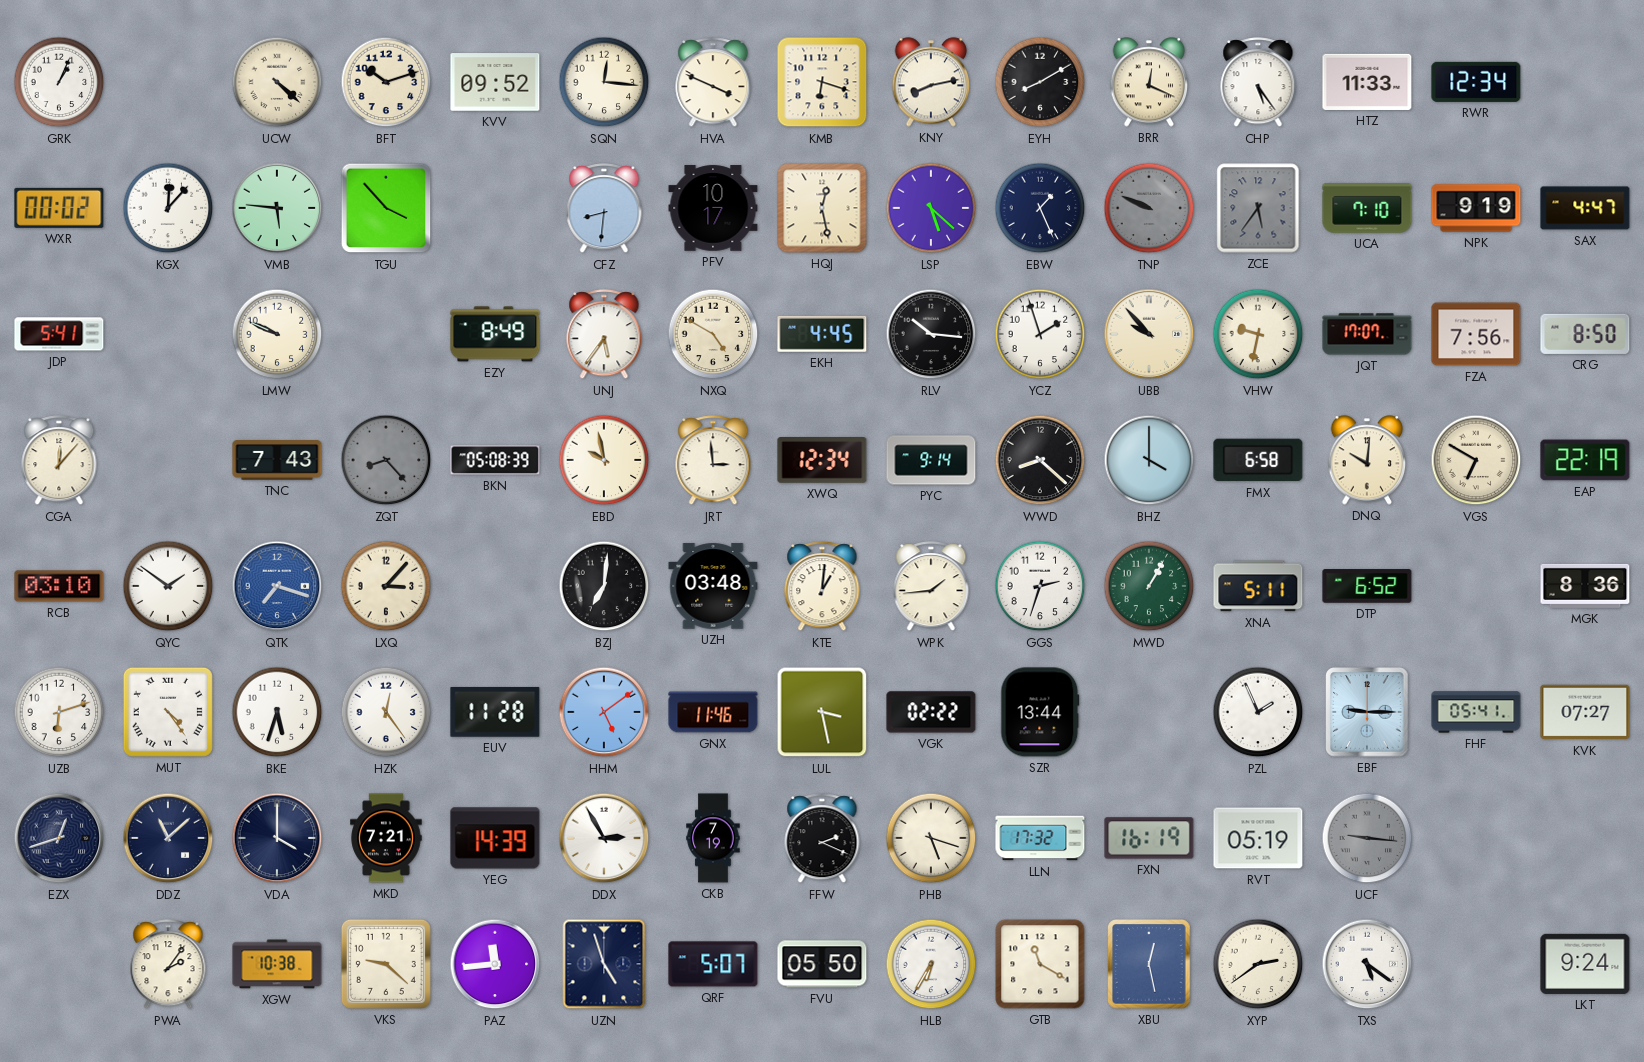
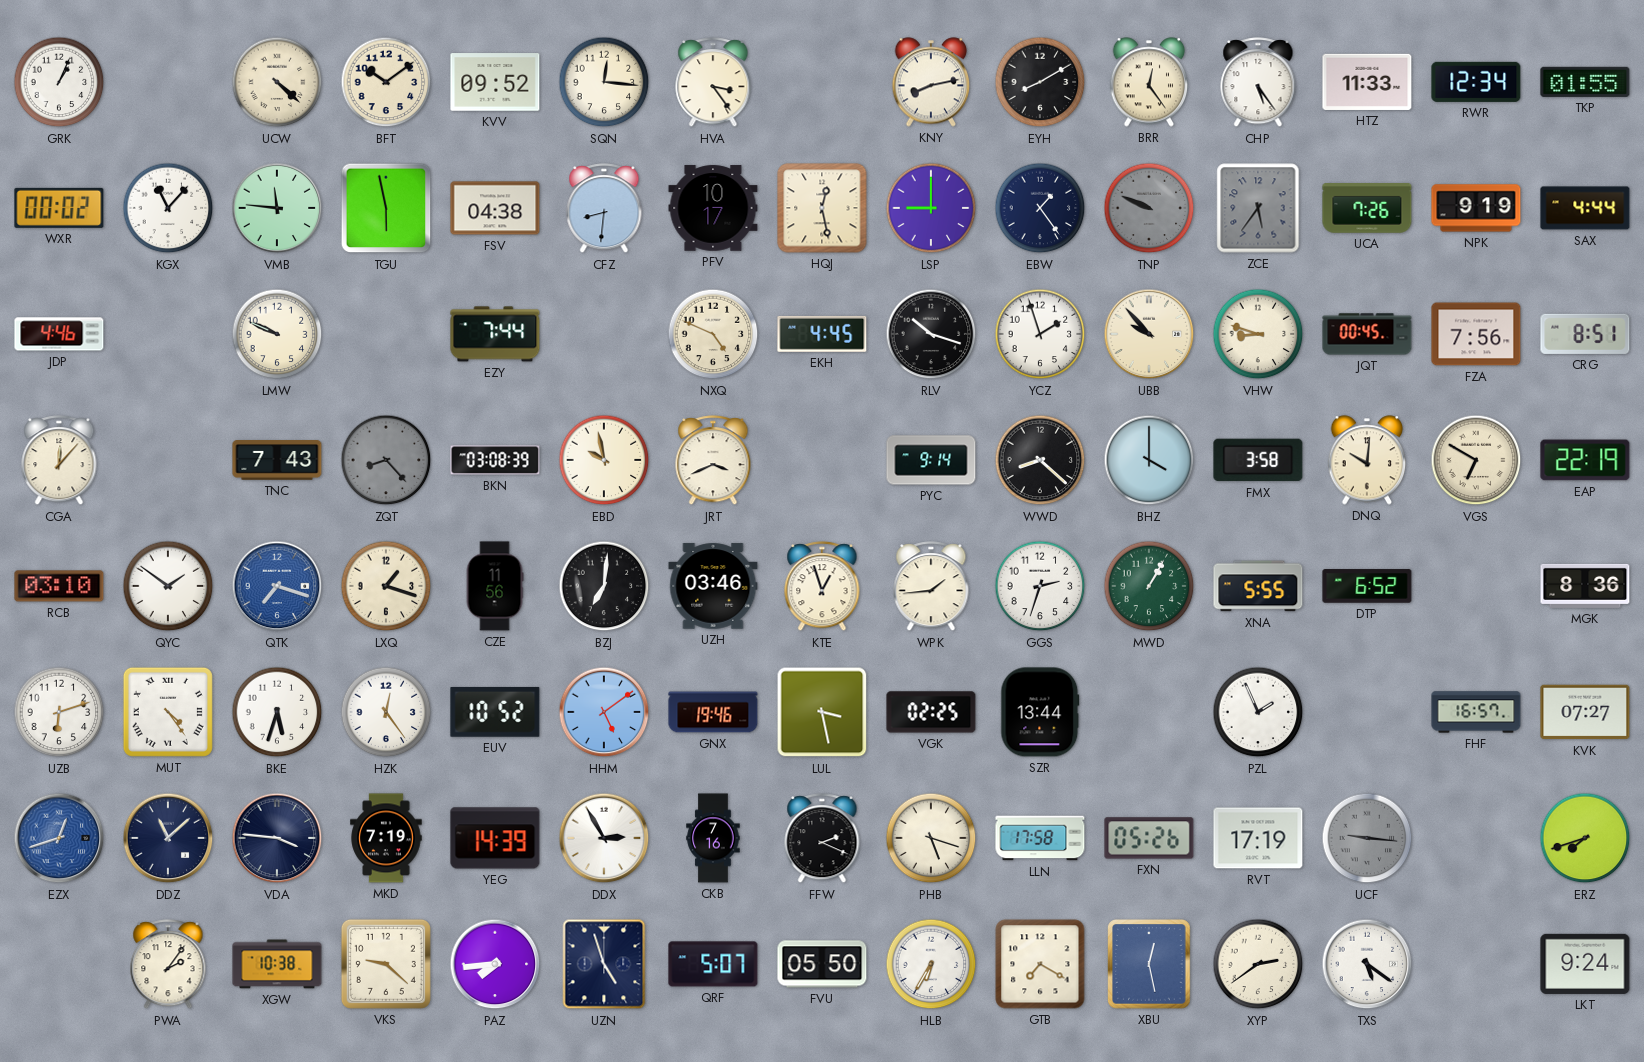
BFT: 10:12 -> 10:09 (386, 82)
HVA: 3:49 -> 3:24 (713, 83)
KMB: 6:18 -> none (822, 82)
BRR: 12:19 -> 12:24 (1149, 82)
TKP: none -> 01:55 (1585, 82)
KGX: 12:07 -> 11:07 (168, 208)
VMB: 5:46 -> 11:46 (277, 208)
TGU: 3:53 -> 5:58 (386, 208)
FSV: none -> 04:38 (495, 208)
LSP: 5:22 -> 9:00 (931, 208)
EBW: 1:26 -> 1:24 (1040, 208)
UCA: 7:10 -> 7:26 (1367, 209)
SAX: 4:47 -> 4:44 (1585, 208)
JDP: 5:41 -> 4:46 (59, 334)
EZY: 8:49 -> 7:44 (495, 334)
UNJ: 5:36 -> none (604, 335)
NXQ: 4:50 -> 4:49 (713, 334)
RLV: 10:16 -> 10:18 (931, 334)
VHW: 9:32 -> 8:48 (1258, 334)
JQT: 17:07 -> 00:45 (1367, 334)
CRG: 8:50 -> 8:51 (1585, 334)
BKN: 05:08 -> 03:08 (495, 460)
JRT: 2:59 -> 3:41 (713, 461)
XWQ: 12:34 -> none (822, 461)
FMX: 6:58 -> 3:58 (1258, 460)
LXQ: 3:07 -> 1:18 (386, 586)
CZE: none -> 11:56 (495, 586)
UZH: 03:48 -> 03:46 (713, 586)
KTE: 1:01 -> 12:57 (822, 587)
XNA: 5:11 -> 5:55 (1258, 586)
EUV: 11:28 -> 10:52 (495, 712)
GNX: 11:46 -> 19:46 (713, 712)
VGK: 02:22 -> 02:25 (931, 712)
EBF: 9:15 -> none (1367, 712)
FHF: 05:41 -> 16:57 (1476, 712)
EZX dial: navy -> blue (59, 838)
VDA: 4:00 -> 3:46 (277, 838)
MKD: 7:21 -> 7:19 (386, 838)
CKB: 7:19 -> 7:16 (713, 838)
LLN: 17:32 -> 17:58 (1040, 838)
FXN: 16:19 -> 05:26 (1149, 838)
RVT: 05:19 -> 17:19 (1258, 838)
ERZ: none -> 7:42 (1585, 838)
PAZ: 11:44 -> 7:44 (495, 964)
GTB: 11:20 -> 7:20 (1040, 964)
